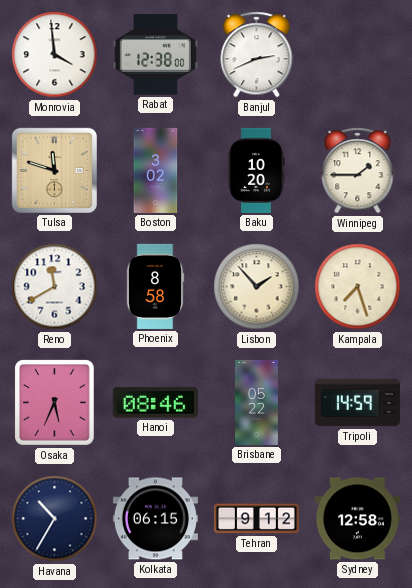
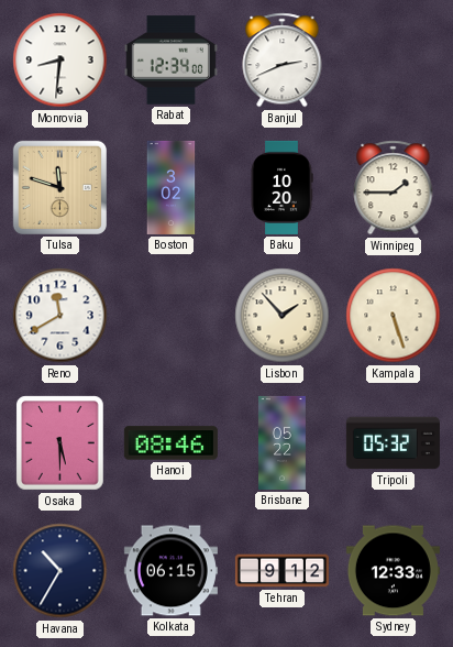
Monrovia: 3:59 -> 8:31 (60, 61)
Rabat: 12:38 -> 12:34 (170, 61)
Phoenix: 8:58 -> none (155, 286)
Kampala: 7:27 -> 5:27 (394, 316)
Osaka: 5:34 -> 5:30 (60, 443)
Tripoli: 14:59 -> 05:32 (393, 443)
Sydney: 12:58 -> 12:33 (393, 571)
